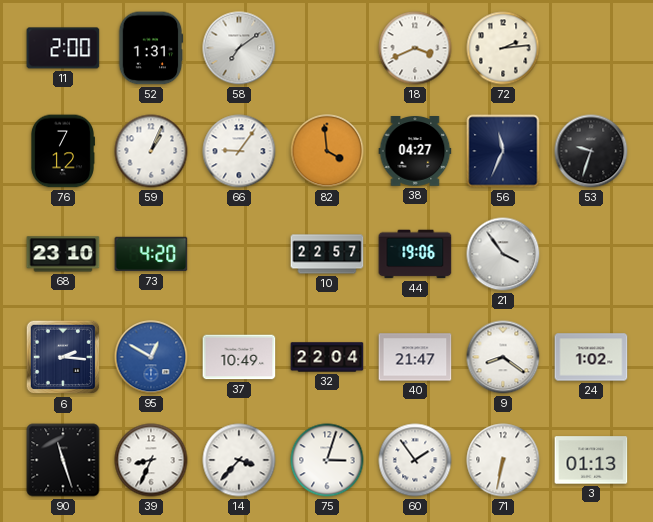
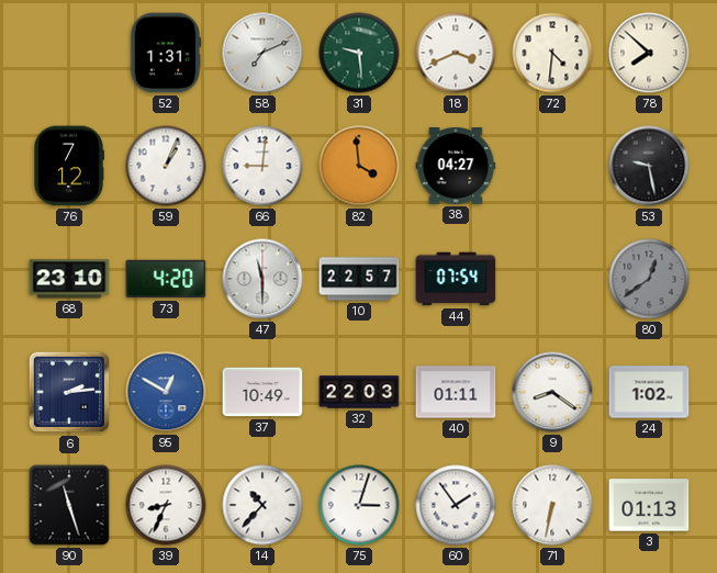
11: 2:00 -> none (63, 48)
58: 7:09 -> 7:11 (262, 53)
31: none -> 9:29 (359, 53)
72: 2:14 -> 4:31 (552, 53)
78: none -> 7:52 (649, 53)
66: 9:06 -> 9:01 (262, 166)
56: 11:34 -> none (503, 151)
53: 9:33 -> 9:28 (649, 166)
47: none -> 11:30 (262, 279)
44: 19:06 -> 07:54 (456, 279)
21: 3:54 -> none (503, 254)
80: none -> 12:39 (649, 279)
6: 2:16 -> 2:14 (69, 392)
32: 22:04 -> 22:03 (359, 392)
40: 21:47 -> 01:11 (456, 392)
14: 3:37 -> 10:37 (262, 505)
